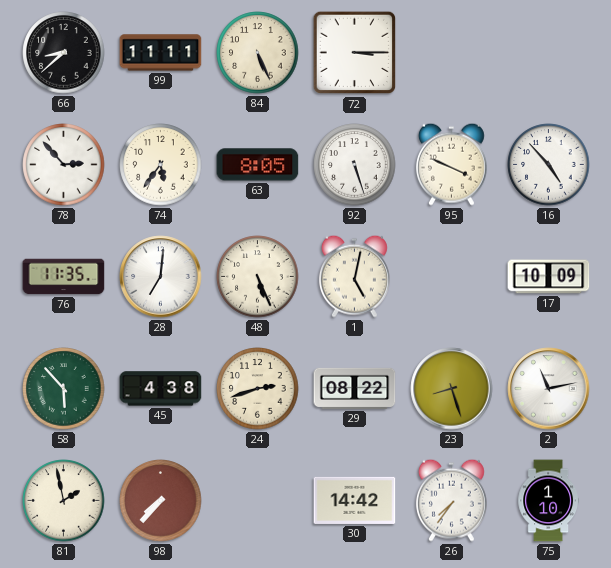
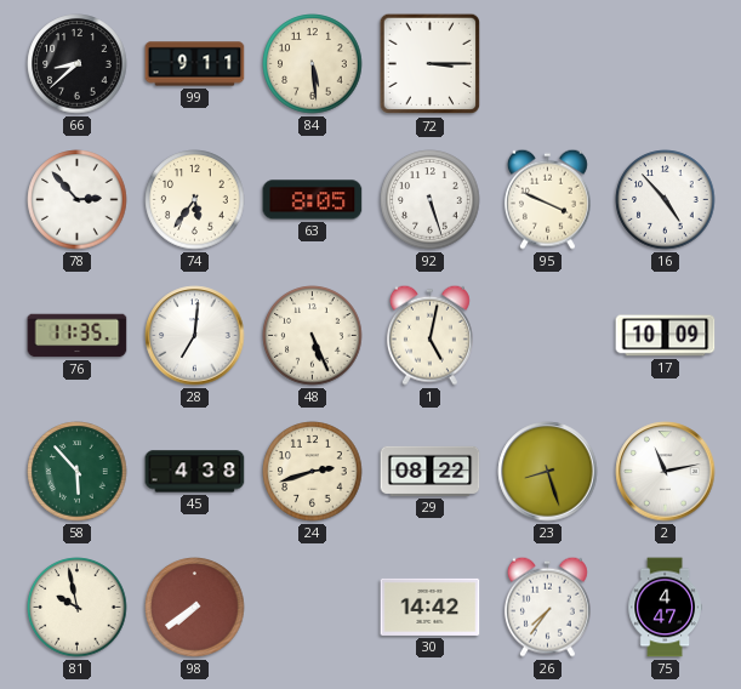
99: 11:11 -> 9:11 (195, 64)
84: 5:26 -> 5:29 (313, 64)
81: 1:58 -> 9:58 (78, 608)
98: 7:37 -> 7:39 (195, 608)
75: 1:10 -> 4:47 (665, 608)
